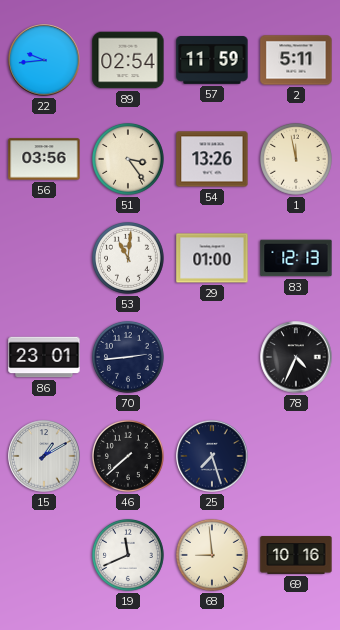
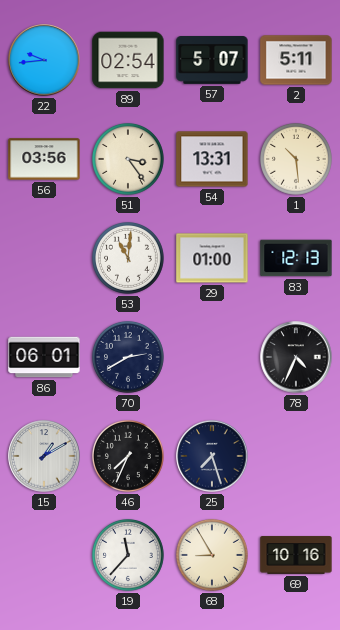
57: 11:59 -> 5:07 (212, 61)
54: 13:26 -> 13:31 (212, 159)
1: 11:58 -> 10:29 (296, 159)
86: 23:01 -> 06:01 (44, 357)
70: 2:44 -> 2:40 (128, 357)
46: 7:38 -> 7:34 (128, 456)
19: 11:41 -> 11:37 (128, 555)
68: 8:59 -> 8:55 (212, 555)
